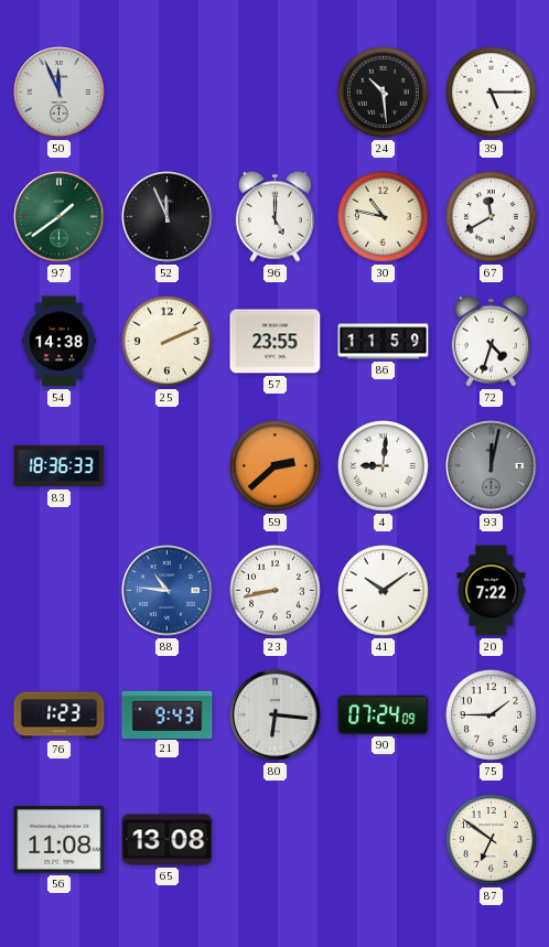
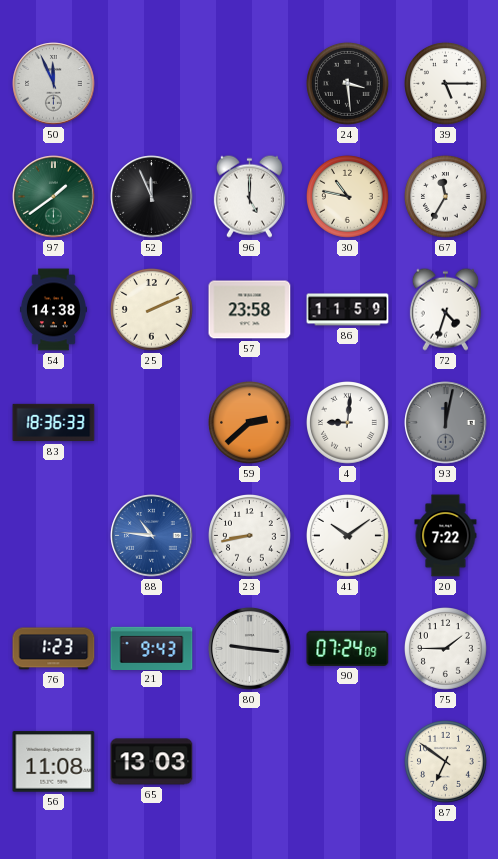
24: 10:29 -> 3:29 (348, 84)
67: 11:40 -> 11:35 (446, 197)
57: 23:55 -> 23:58 (250, 310)
80: 6:16 -> 9:16 (250, 649)
65: 13:08 -> 13:03 (152, 762)
